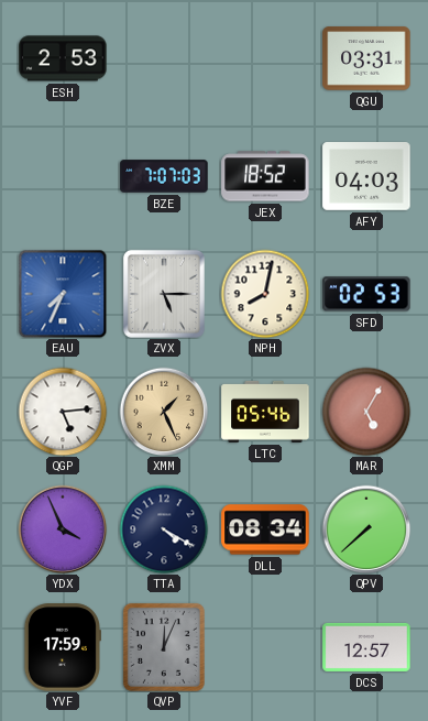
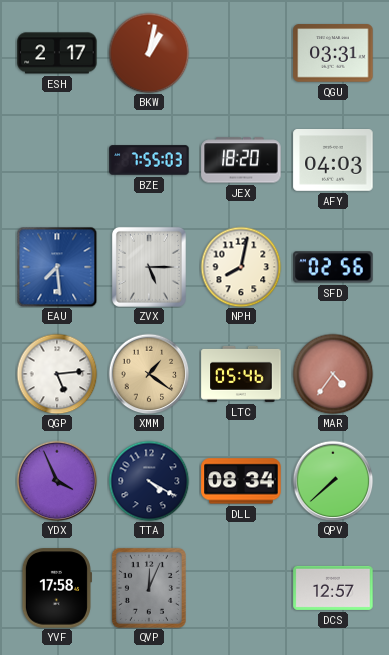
ESH: 2:53 -> 2:17 (57, 53)
BKW: none -> 1:02 (149, 53)
BZE: 7:07 -> 7:55 (149, 160)
JEX: 18:52 -> 18:20 (241, 160)
EAU: 7:34 -> 7:29 (57, 267)
SFD: 02:53 -> 02:56 (333, 267)
XMM: 1:26 -> 1:21 (149, 374)
MAR: 5:05 -> 4:36 (333, 374)
YVF: 17:59 -> 17:58 (56, 588)
